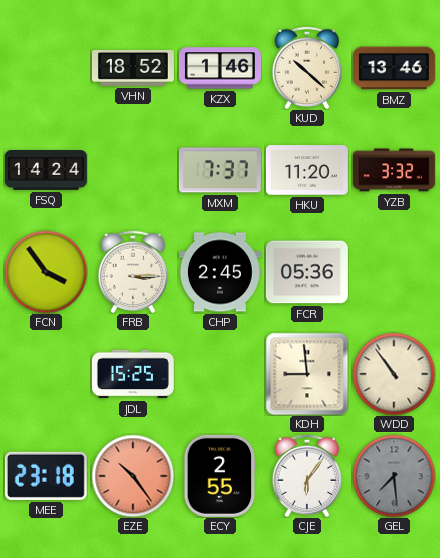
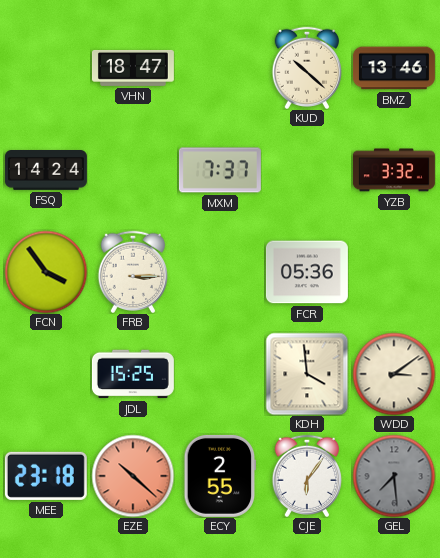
VHN: 18:52 -> 18:47 (133, 69)
KZX: 1:46 -> none (220, 68)
HKU: 11:20 -> none (307, 170)
CHP: 2:45 -> none (220, 272)
KDH: 8:59 -> 3:59 (307, 374)
WDD: 10:54 -> 3:09 (394, 374)
EZE: 10:24 -> 10:22 (133, 476)
